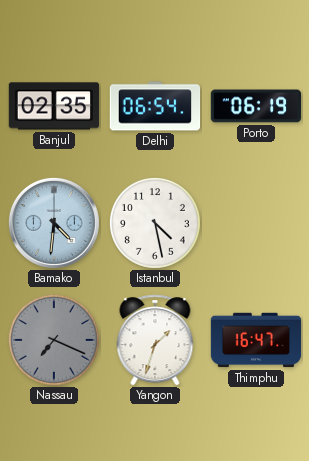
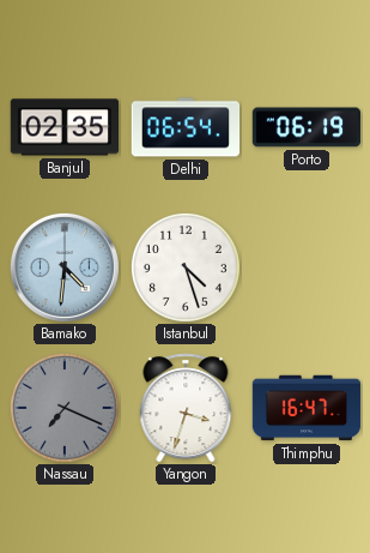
Istanbul: 4:28 -> 4:27 (186, 268)
Yangon: 1:33 -> 3:33 (186, 408)
